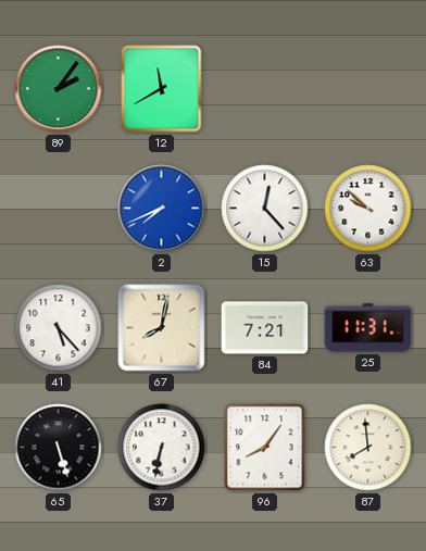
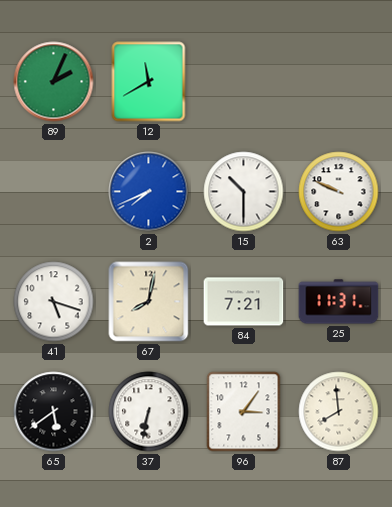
89: 2:06 -> 2:04 (54, 82)
15: 12:23 -> 10:30 (244, 192)
63: 9:52 -> 9:49 (339, 192)
41: 5:23 -> 5:18 (54, 302)
65: 5:27 -> 5:39 (54, 412)
96: 8:06 -> 3:06 (244, 412)
